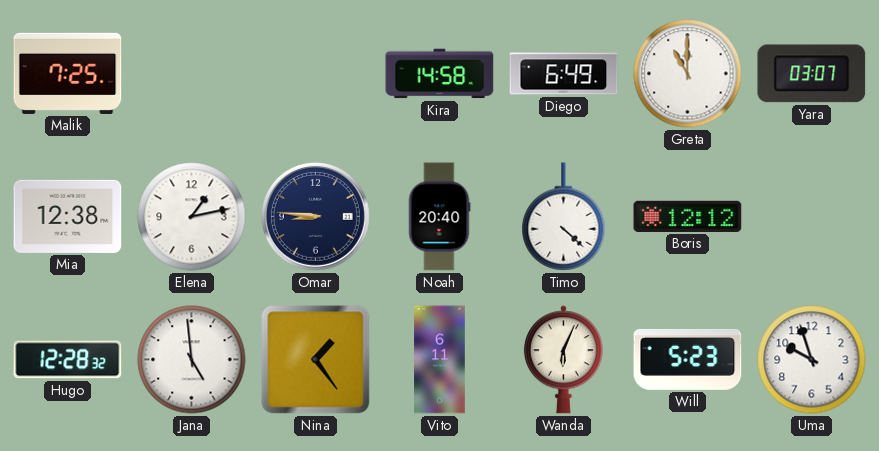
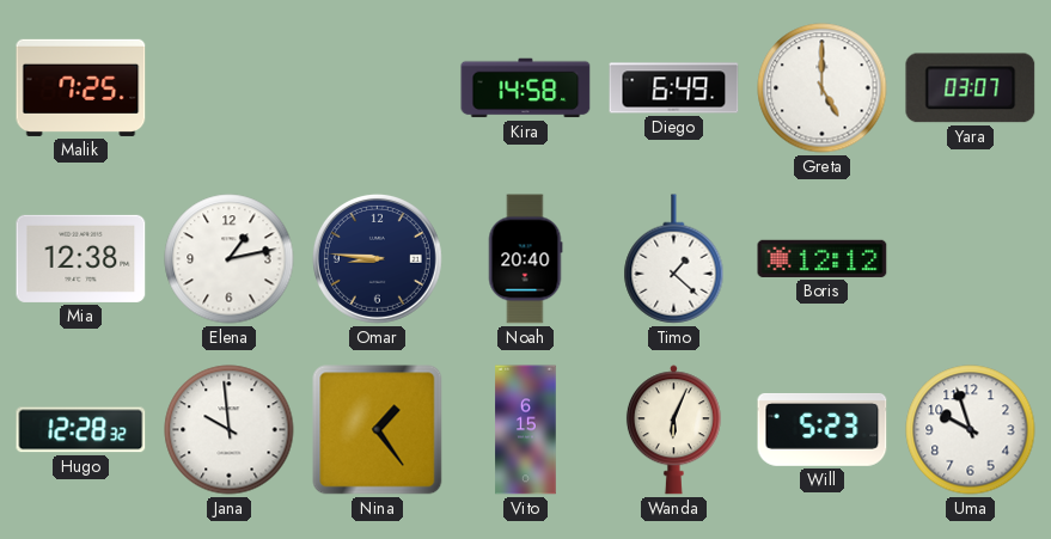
Greta: 11:00 -> 5:00 (823, 88)
Timo: 4:22 -> 1:22 (674, 259)
Jana: 4:59 -> 9:59 (230, 430)
Vito: 6:11 -> 6:15 (526, 430)
